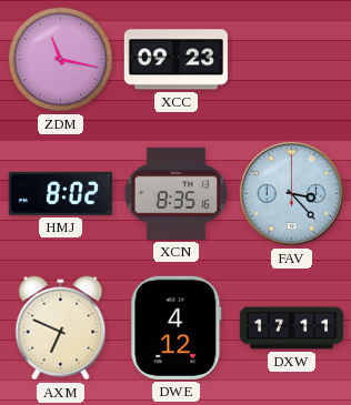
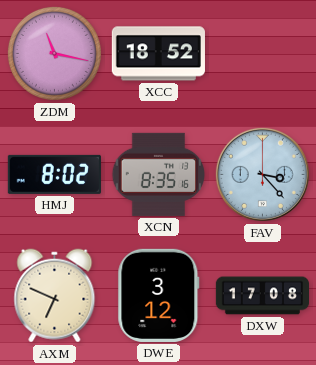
XCC: 09:23 -> 18:52 (158, 54)
DWE: 4:12 -> 3:12 (159, 295)
DXW: 17:11 -> 17:08 (262, 296)
